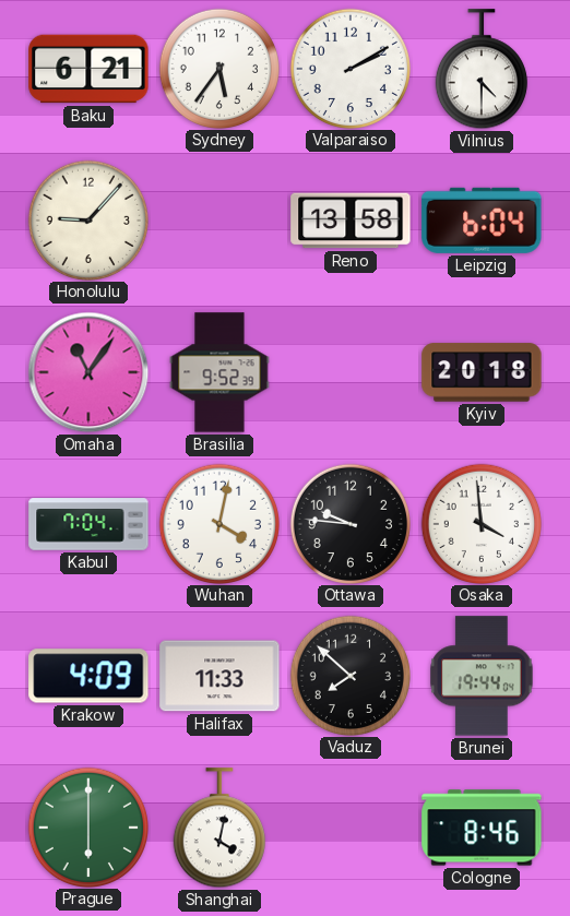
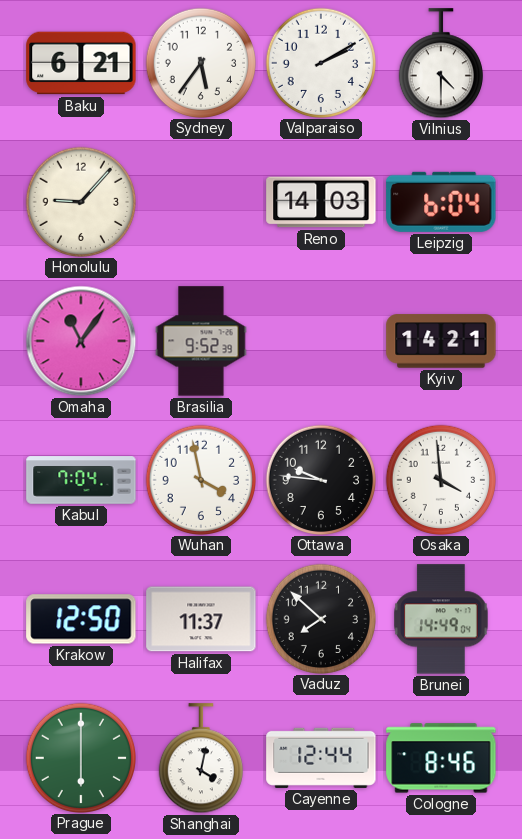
Reno: 13:58 -> 14:03 (321, 202)
Kyiv: 20:18 -> 14:21 (441, 341)
Wuhan: 4:02 -> 3:58 (200, 479)
Krakow: 4:09 -> 12:50 (81, 619)
Halifax: 11:33 -> 11:37 (201, 619)
Brunei: 19:44 -> 14:49 (441, 619)
Cayenne: none -> 12:44 (321, 758)
